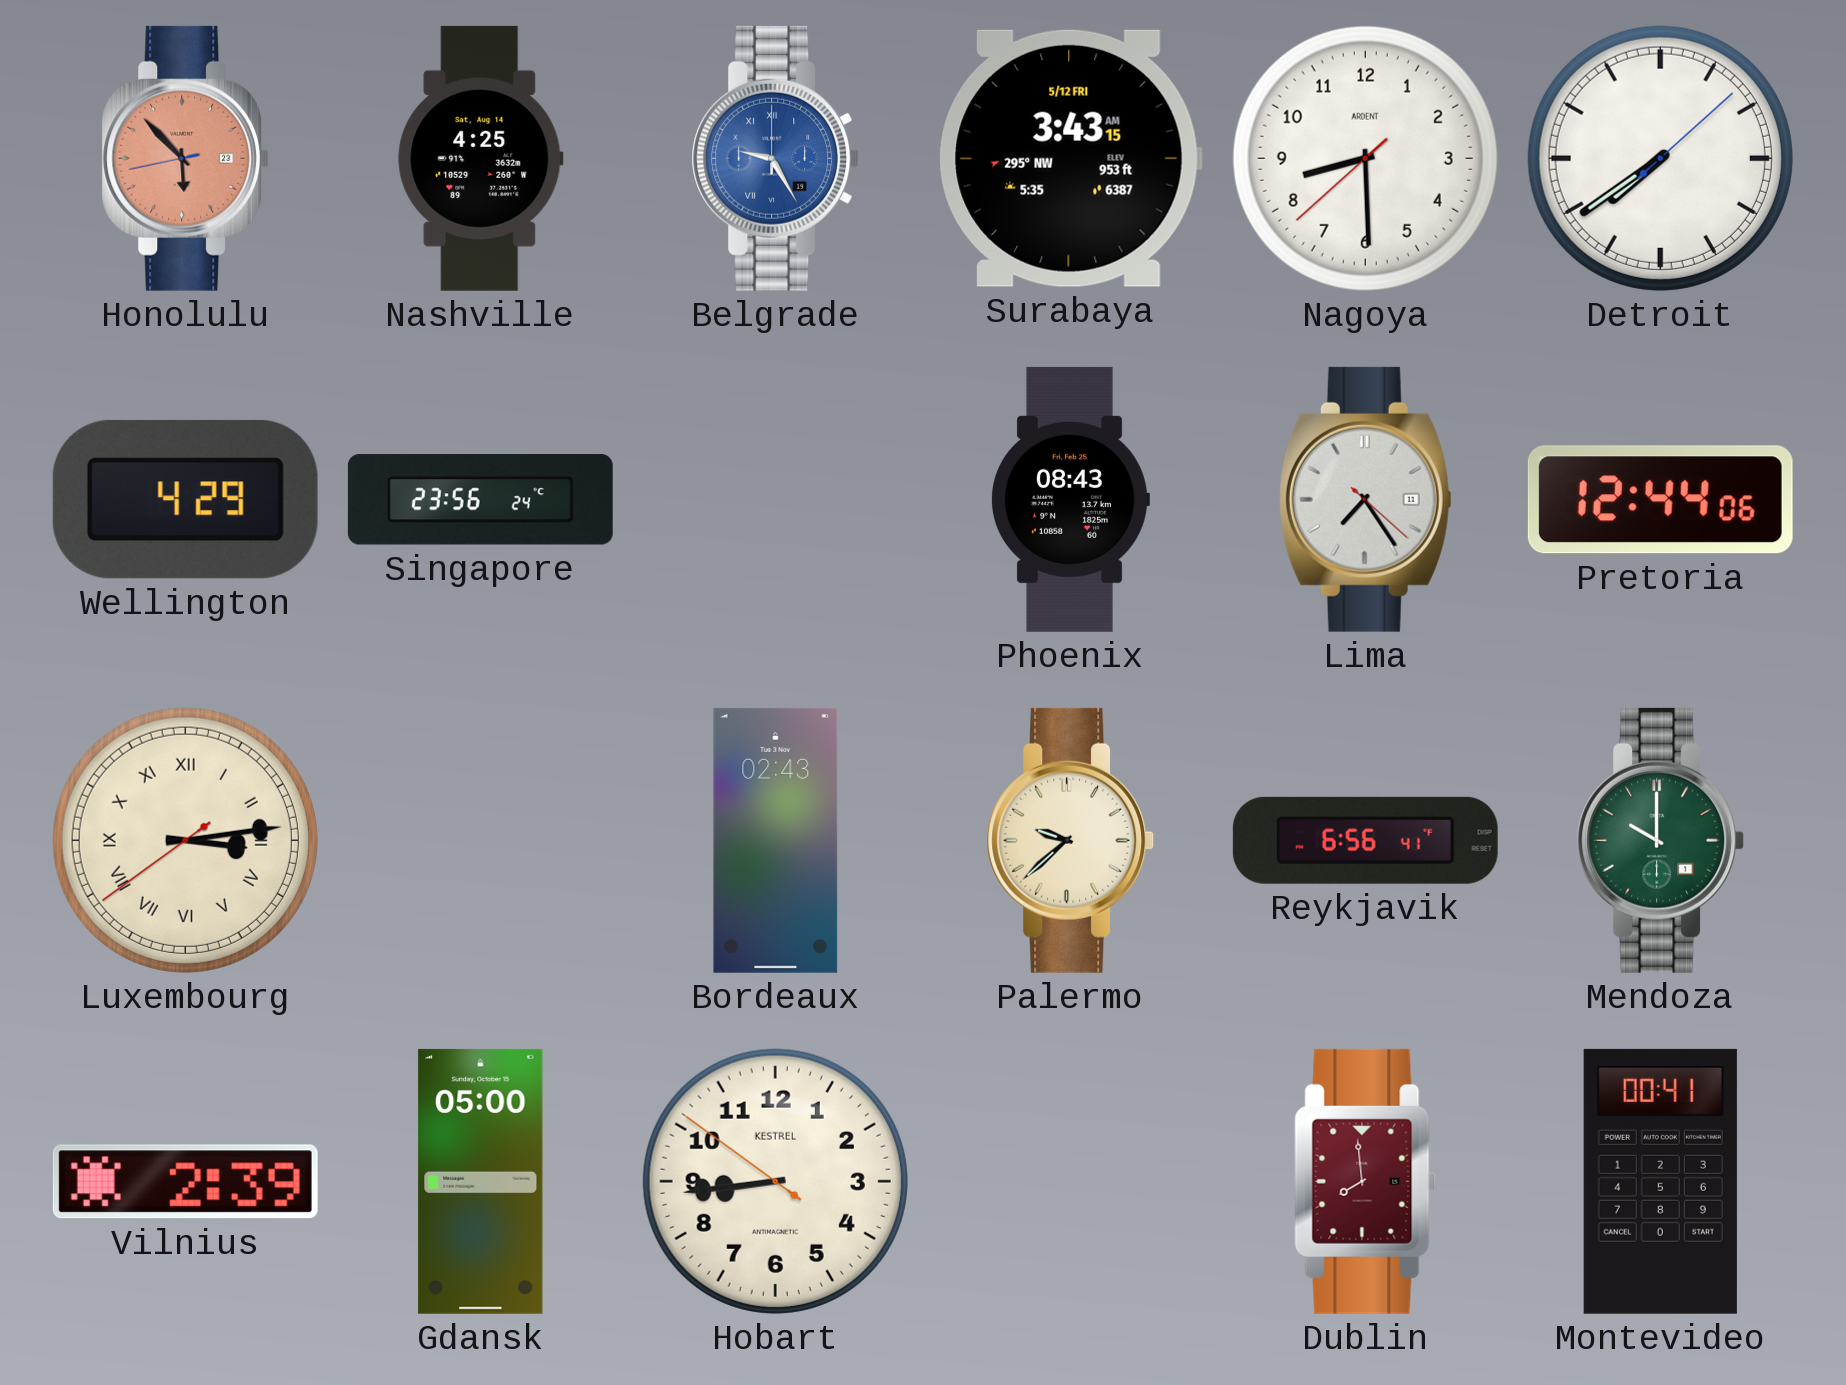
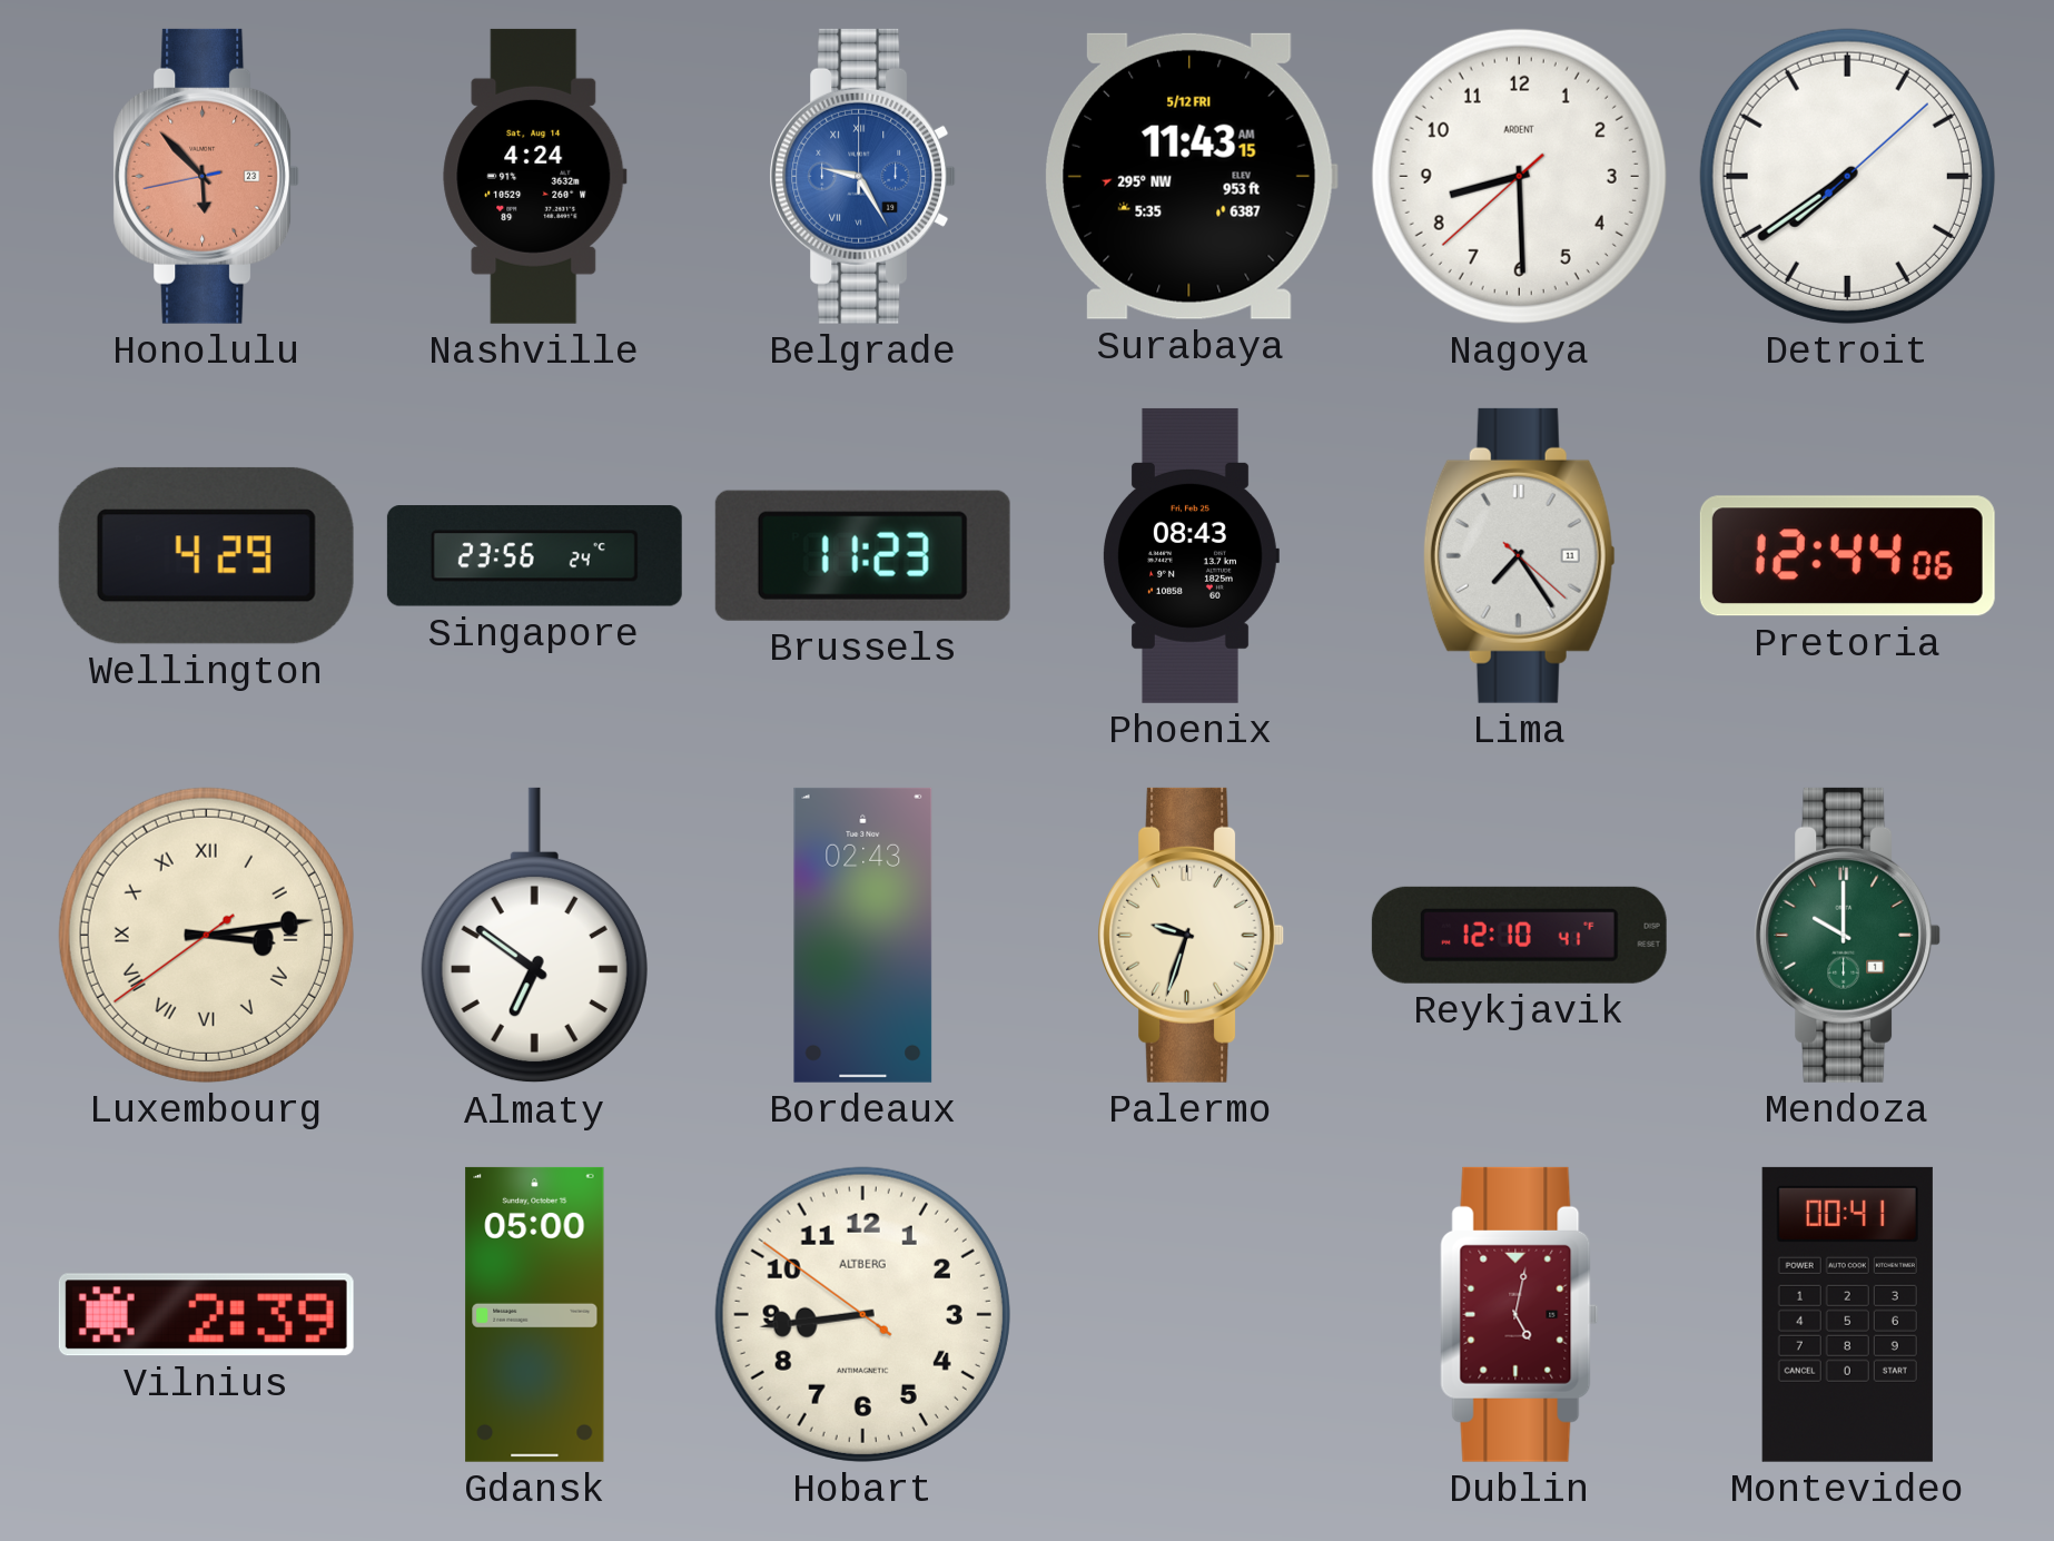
Nashville: 4:25 -> 4:24 (535, 176)
Surabaya: 3:43 -> 11:43 (1191, 176)
Brussels: none -> 11:23 (862, 555)
Almaty: none -> 6:51 (534, 936)
Palermo: 9:38 -> 9:33 (1192, 935)
Reykjavik: 6:56 -> 12:10 (1519, 935)
Hobart brand: KESTREL -> ALTBERG (862, 1314)
Dublin: 7:59 -> 5:02 (1520, 1314)
